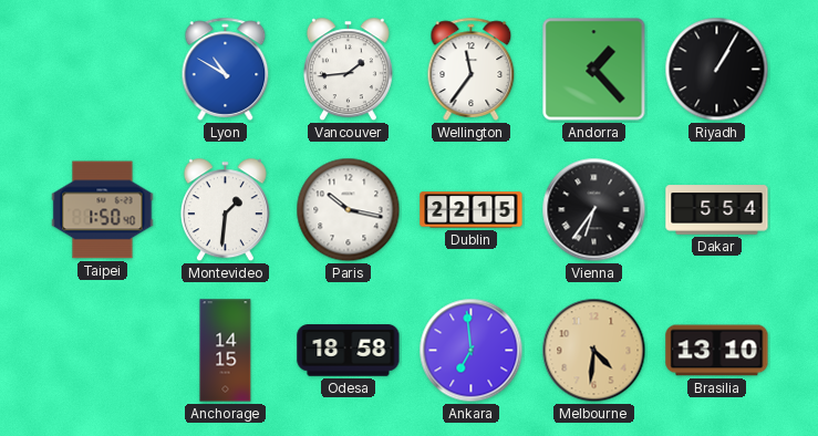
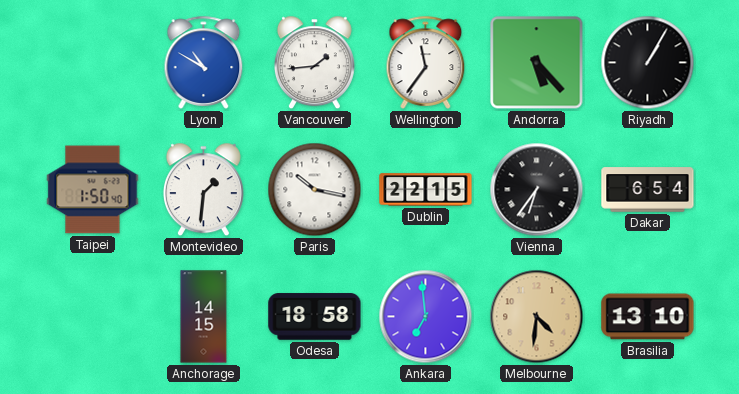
Andorra: 1:23 -> 5:23 (537, 63)
Dakar: 5:54 -> 6:54 (648, 190)
